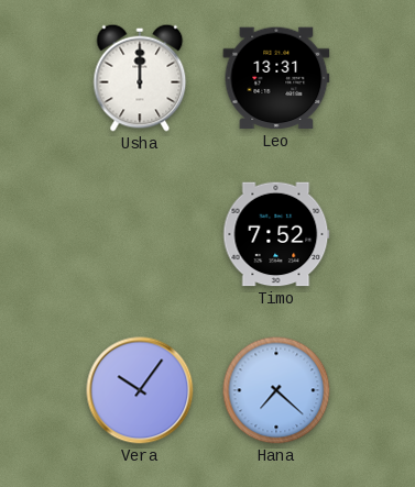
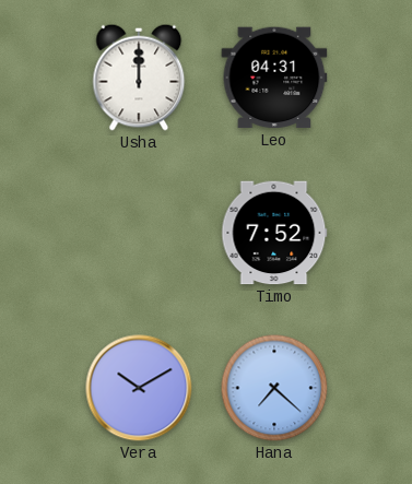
Leo: 13:31 -> 04:31 (274, 78)
Vera: 10:06 -> 10:10 (139, 388)
